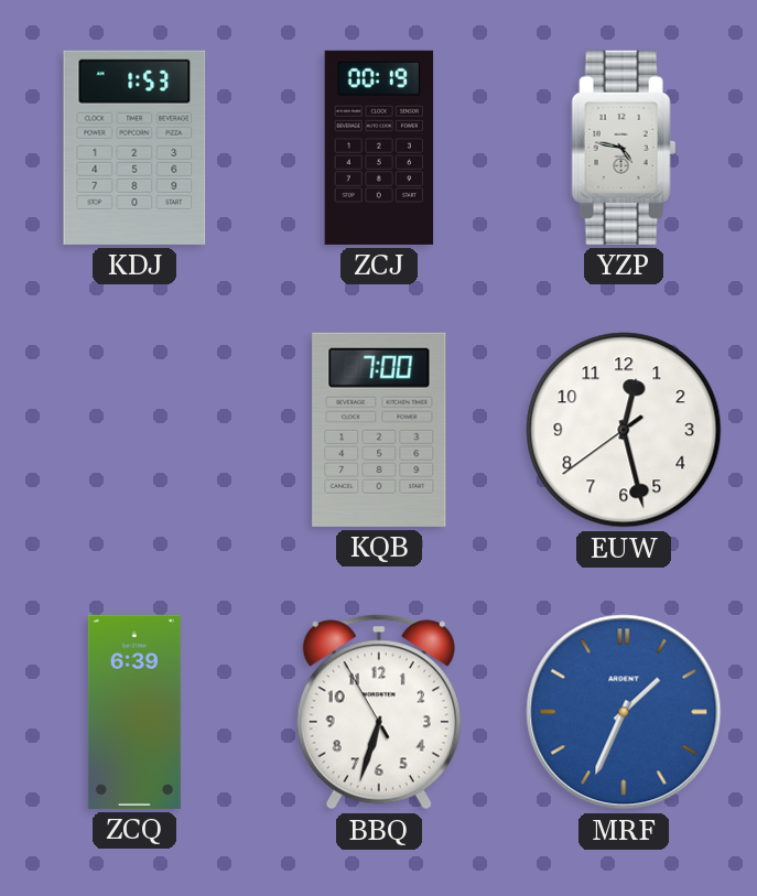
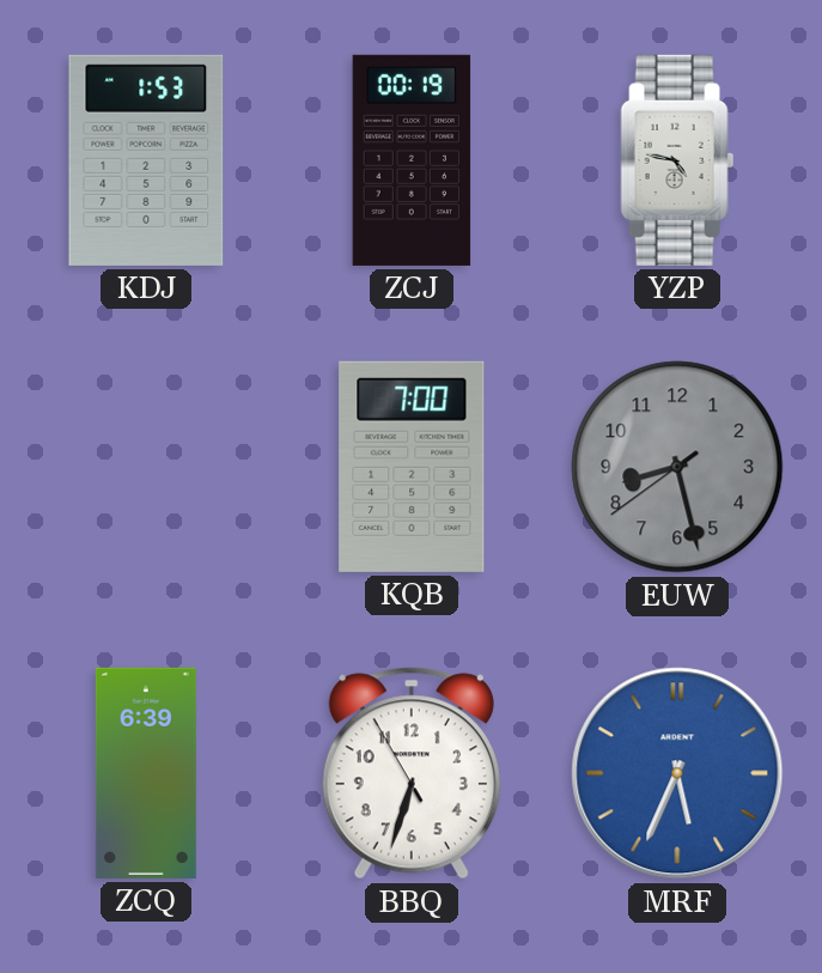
EUW: 12:27 -> 8:27 (677, 467)
EUW dial: white -> grey (677, 467)
MRF: 1:34 -> 5:34 (677, 773)
